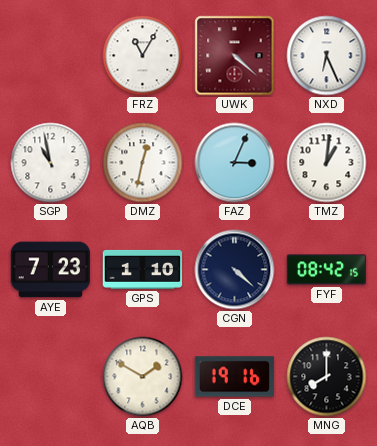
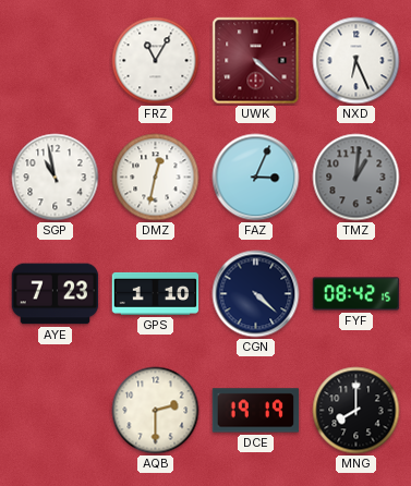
TMZ dial: white -> grey (356, 178)
AQB: 1:50 -> 2:30 (156, 411)
DCE: 19:16 -> 19:19 (256, 411)
